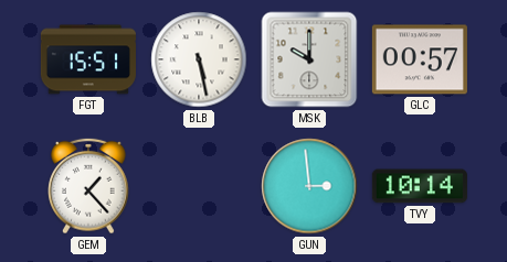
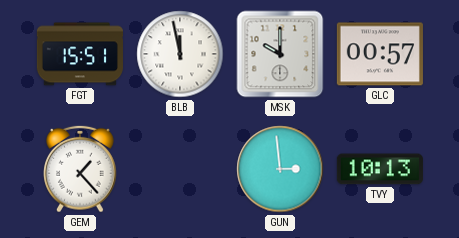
BLB: 5:28 -> 11:58 (180, 54)
TVY: 10:14 -> 10:13 (380, 169)
